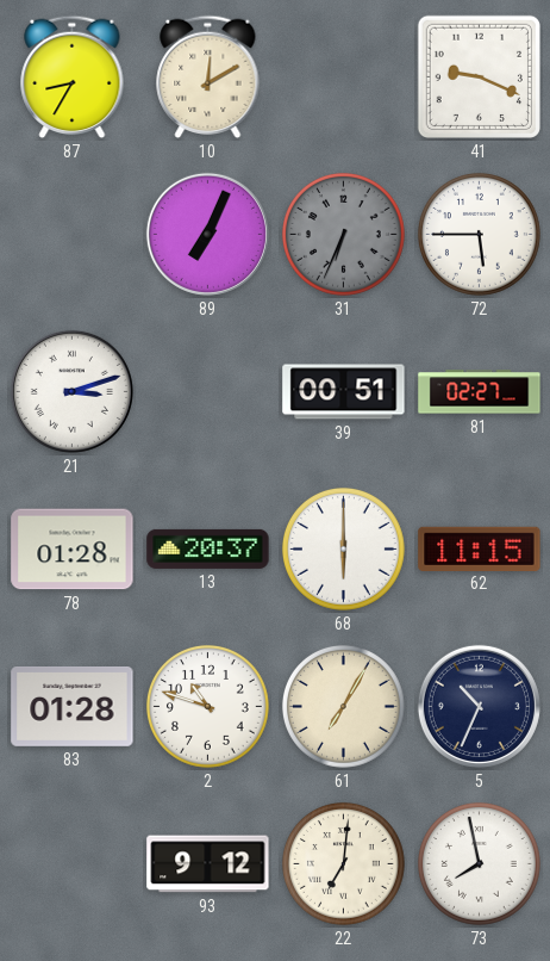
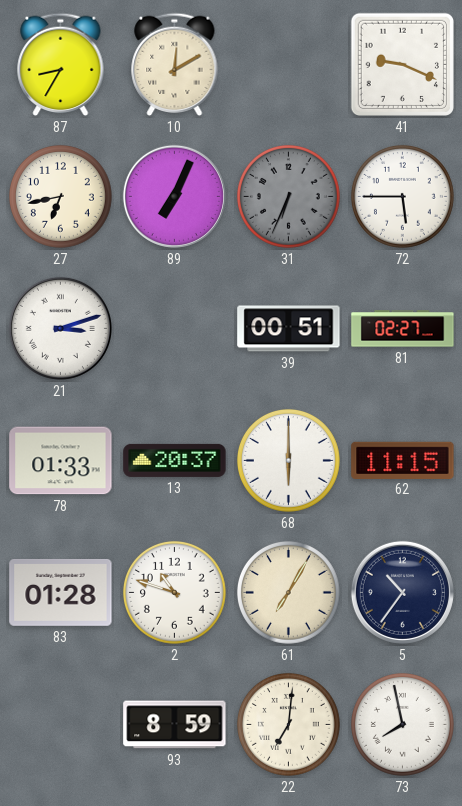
27: none -> 6:43 (61, 197)
78: 01:28 -> 01:33 (61, 461)
5: 10:34 -> 10:36 (402, 592)
93: 9:12 -> 8:59 (175, 725)
